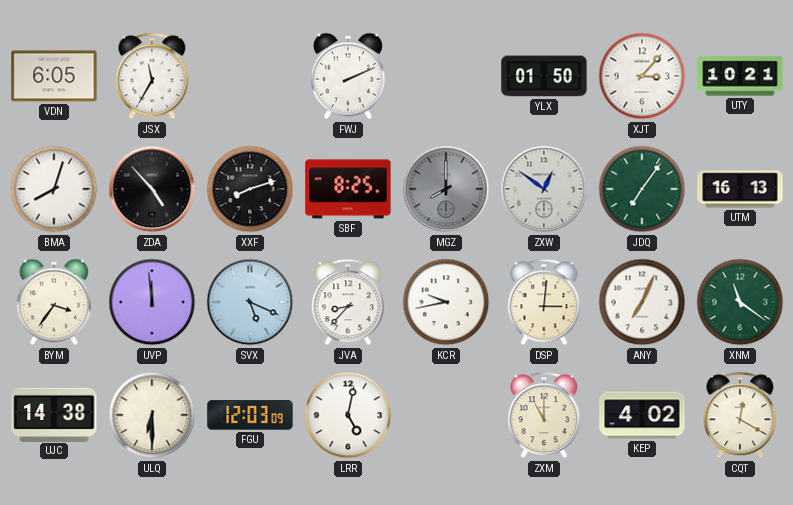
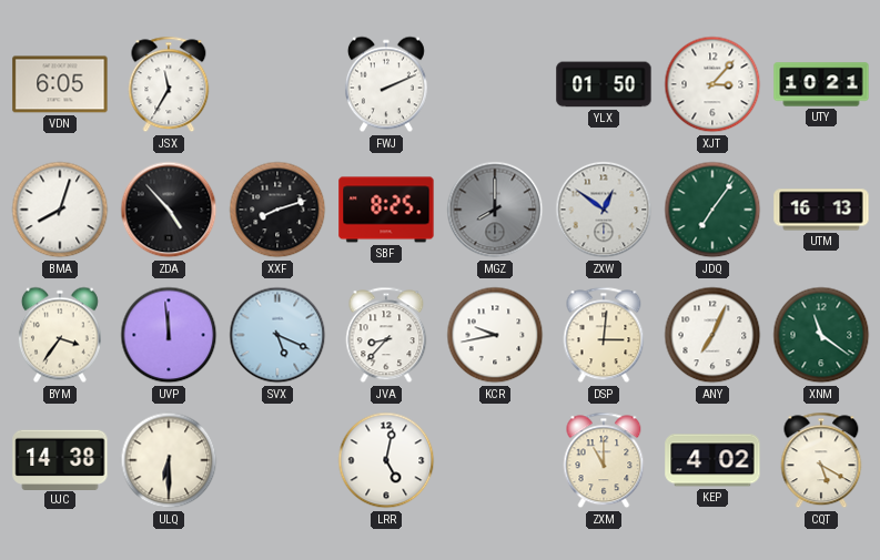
FGU: 12:03 -> none (250, 415)
CQT: 12:20 -> 5:20 (821, 460)
